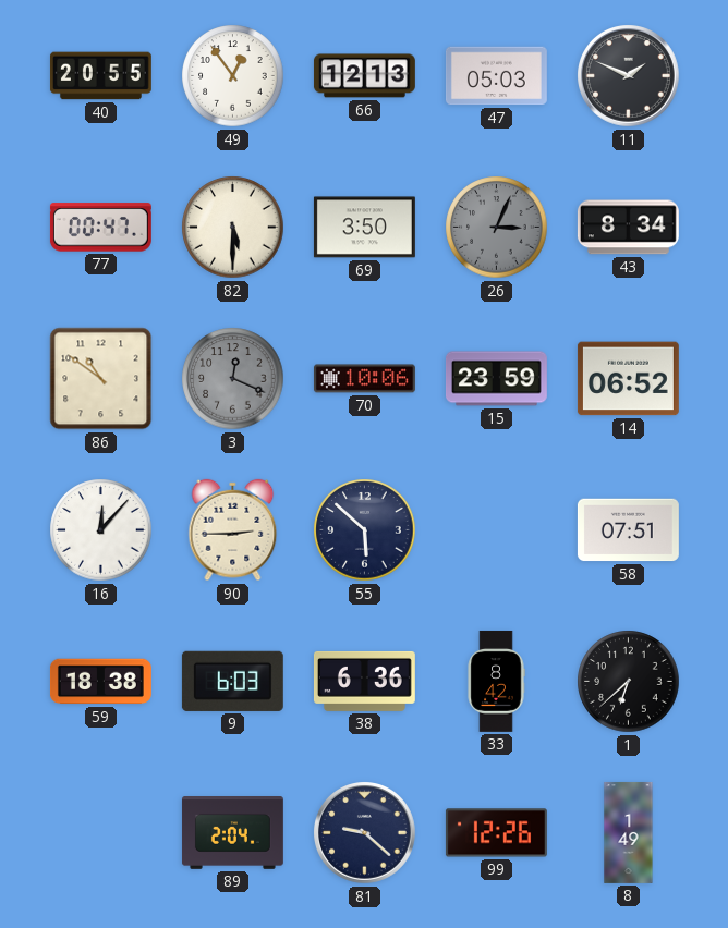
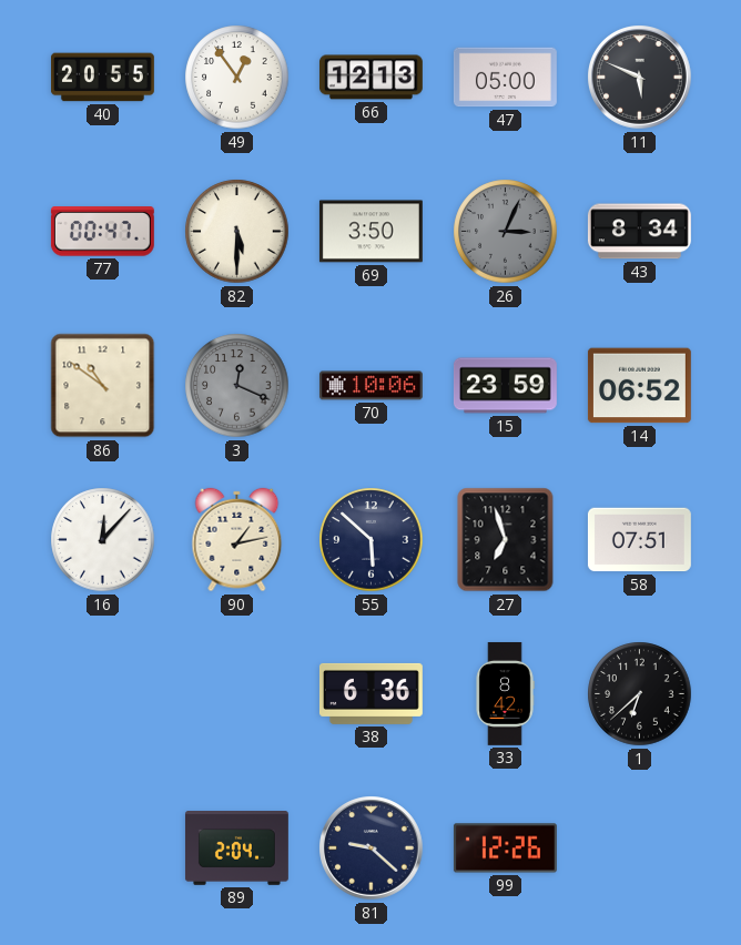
47: 05:03 -> 05:00 (505, 78)
11: 1:49 -> 5:49 (640, 78)
90: 2:45 -> 1:13 (237, 540)
27: none -> 6:57 (506, 540)
59: 18:38 -> none (100, 682)
9: 6:03 -> none (232, 681)
8: 1:49 -> none (629, 833)
